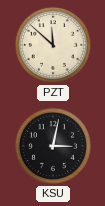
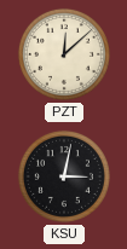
PZT: 11:52 -> 12:08 (64, 54)
